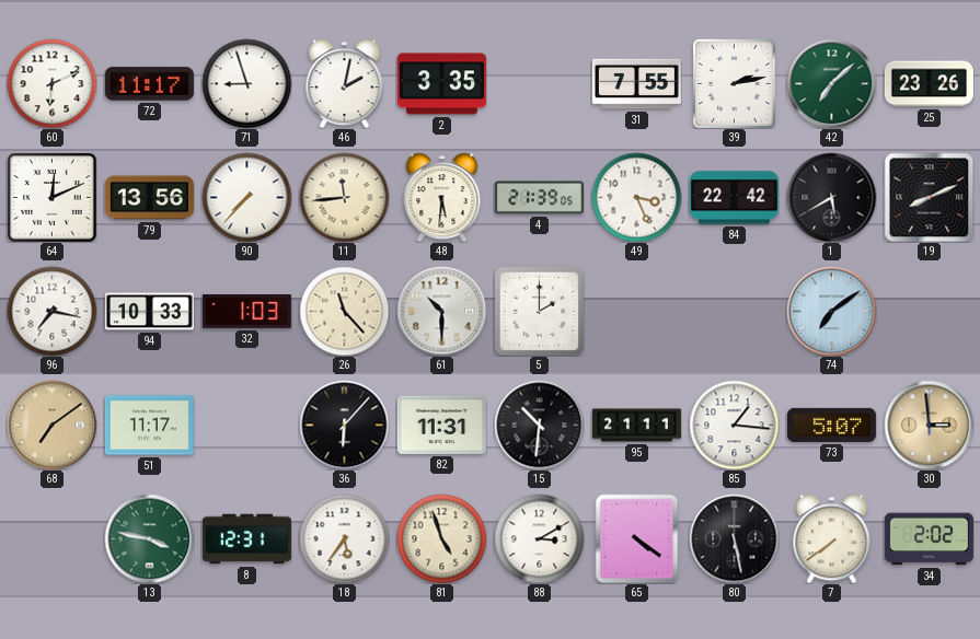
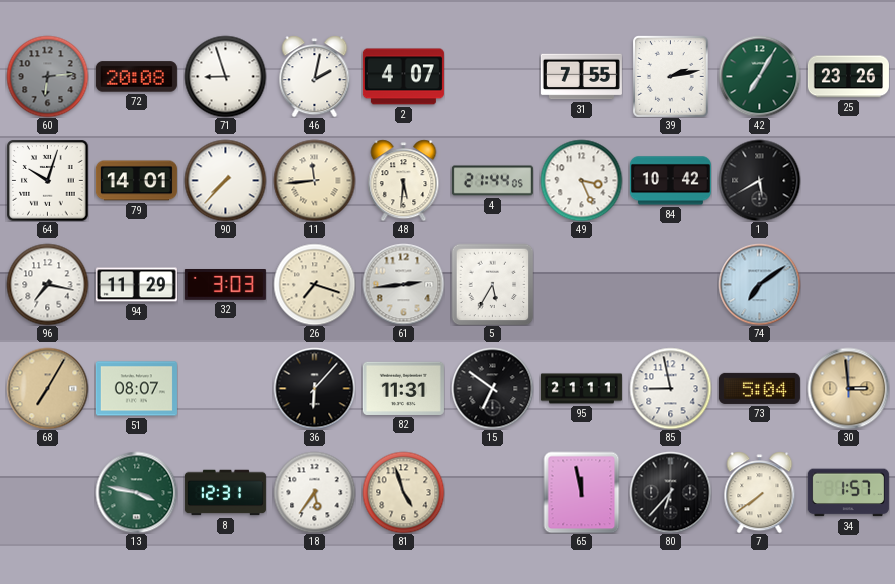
60: 6:11 -> 6:14 (47, 76)
60 dial: white -> grey (47, 76)
72: 11:17 -> 20:08 (136, 77)
2: 3:35 -> 4:07 (403, 77)
42: 7:08 -> 7:05 (759, 76)
64: 12:11 -> 10:03 (47, 180)
79: 13:56 -> 14:01 (136, 181)
4: 21:39 -> 21:44 (492, 181)
84: 22:42 -> 10:42 (670, 181)
19: 8:11 -> none (929, 197)
94: 10:33 -> 11:29 (136, 285)
32: 1:03 -> 3:03 (225, 285)
26: 11:23 -> 7:18 (314, 284)
61: 10:30 -> 2:44 (403, 284)
5: 2:00 -> 5:35 (492, 284)
68: 7:09 -> 7:05 (47, 388)
51: 11:17 -> 08:07 (136, 389)
15: 10:31 -> 6:51 (492, 388)
85: 1:16 -> 8:58 (670, 388)
73: 5:07 -> 5:04 (759, 388)
88: 3:10 -> none (539, 538)
65: 4:21 -> 11:58 (582, 492)
80: 5:28 -> 6:37 (670, 492)
34: 2:02 -> 1:57 (848, 493)
